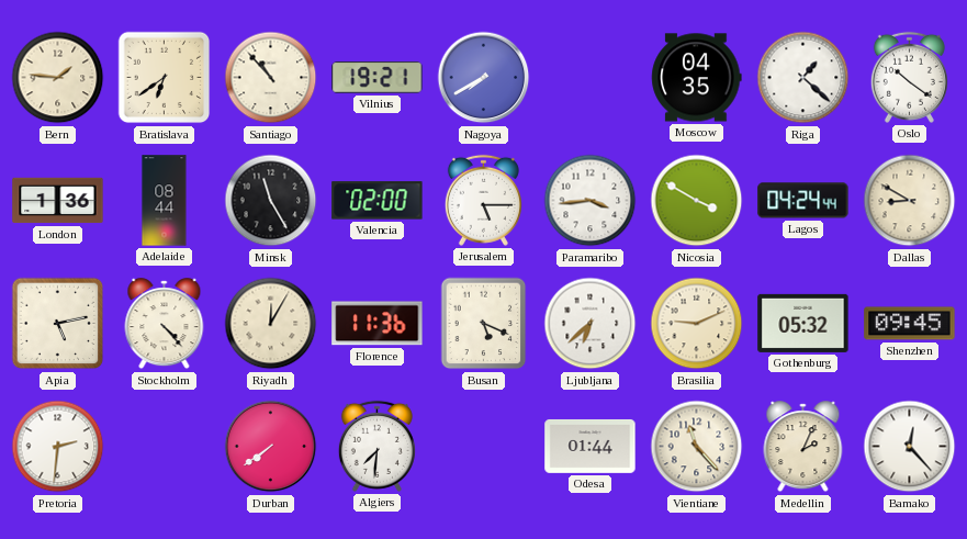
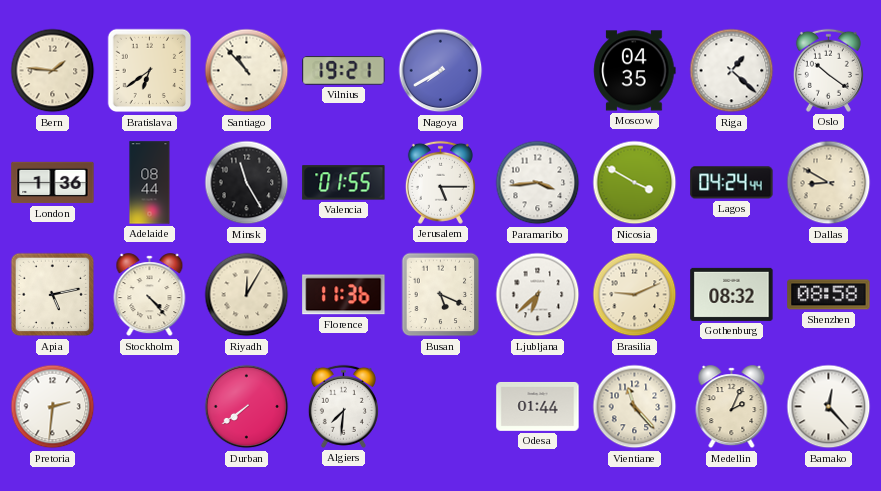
Valencia: 02:00 -> 01:55 (344, 183)
Gothenburg: 05:32 -> 08:32 (732, 294)
Shenzhen: 09:45 -> 08:58 (829, 295)
